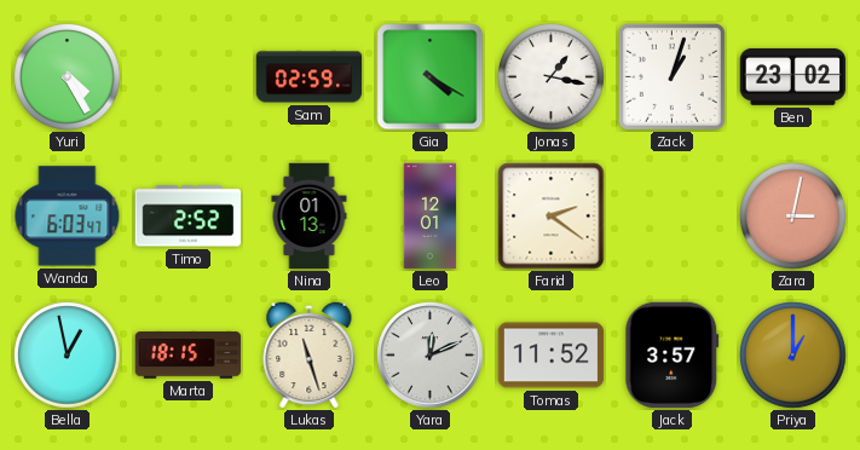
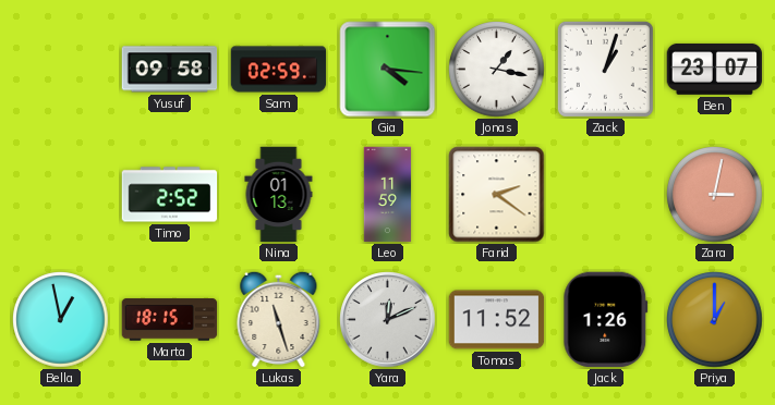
Yuri: 4:25 -> none (68, 77)
Yusuf: none -> 09:58 (170, 70)
Gia: 4:20 -> 4:16 (388, 70)
Ben: 23:02 -> 23:07 (715, 69)
Wanda: 6:03 -> none (68, 217)
Leo: 12:01 -> 11:59 (388, 195)
Jack: 3:57 -> 1:26 (606, 320)
